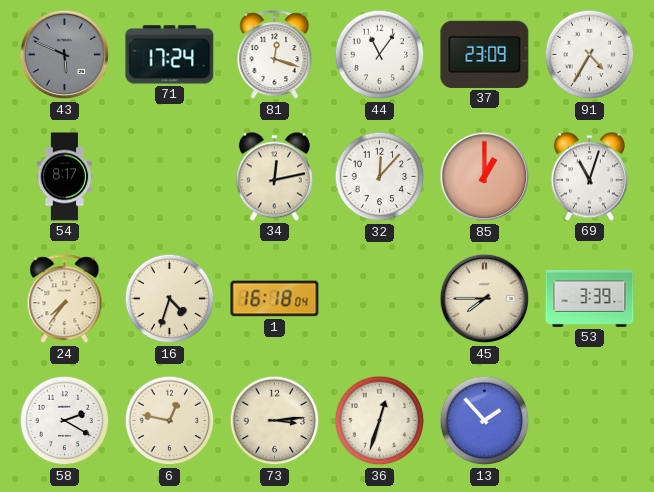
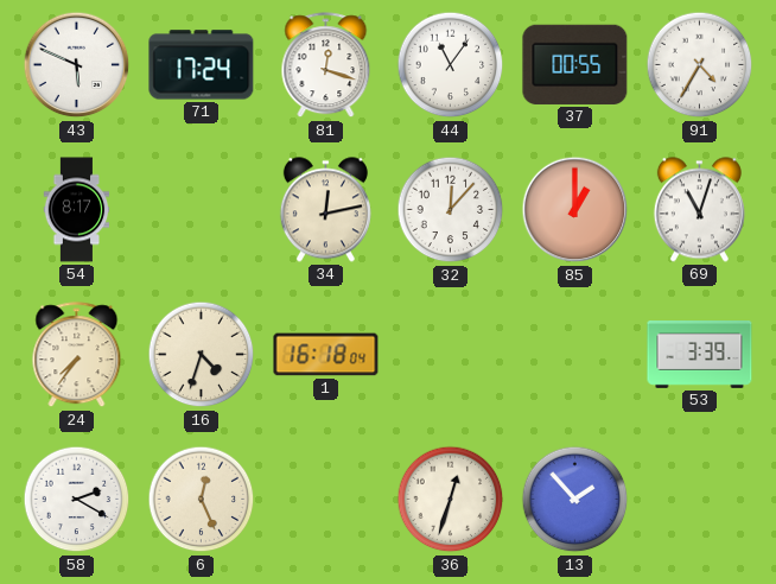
43 dial: grey -> white (77, 65)
37: 23:09 -> 00:55 (575, 64)
45: 7:45 -> none (485, 299)
6: 12:47 -> 12:26 (202, 500)
73: 3:14 -> none (275, 421)
